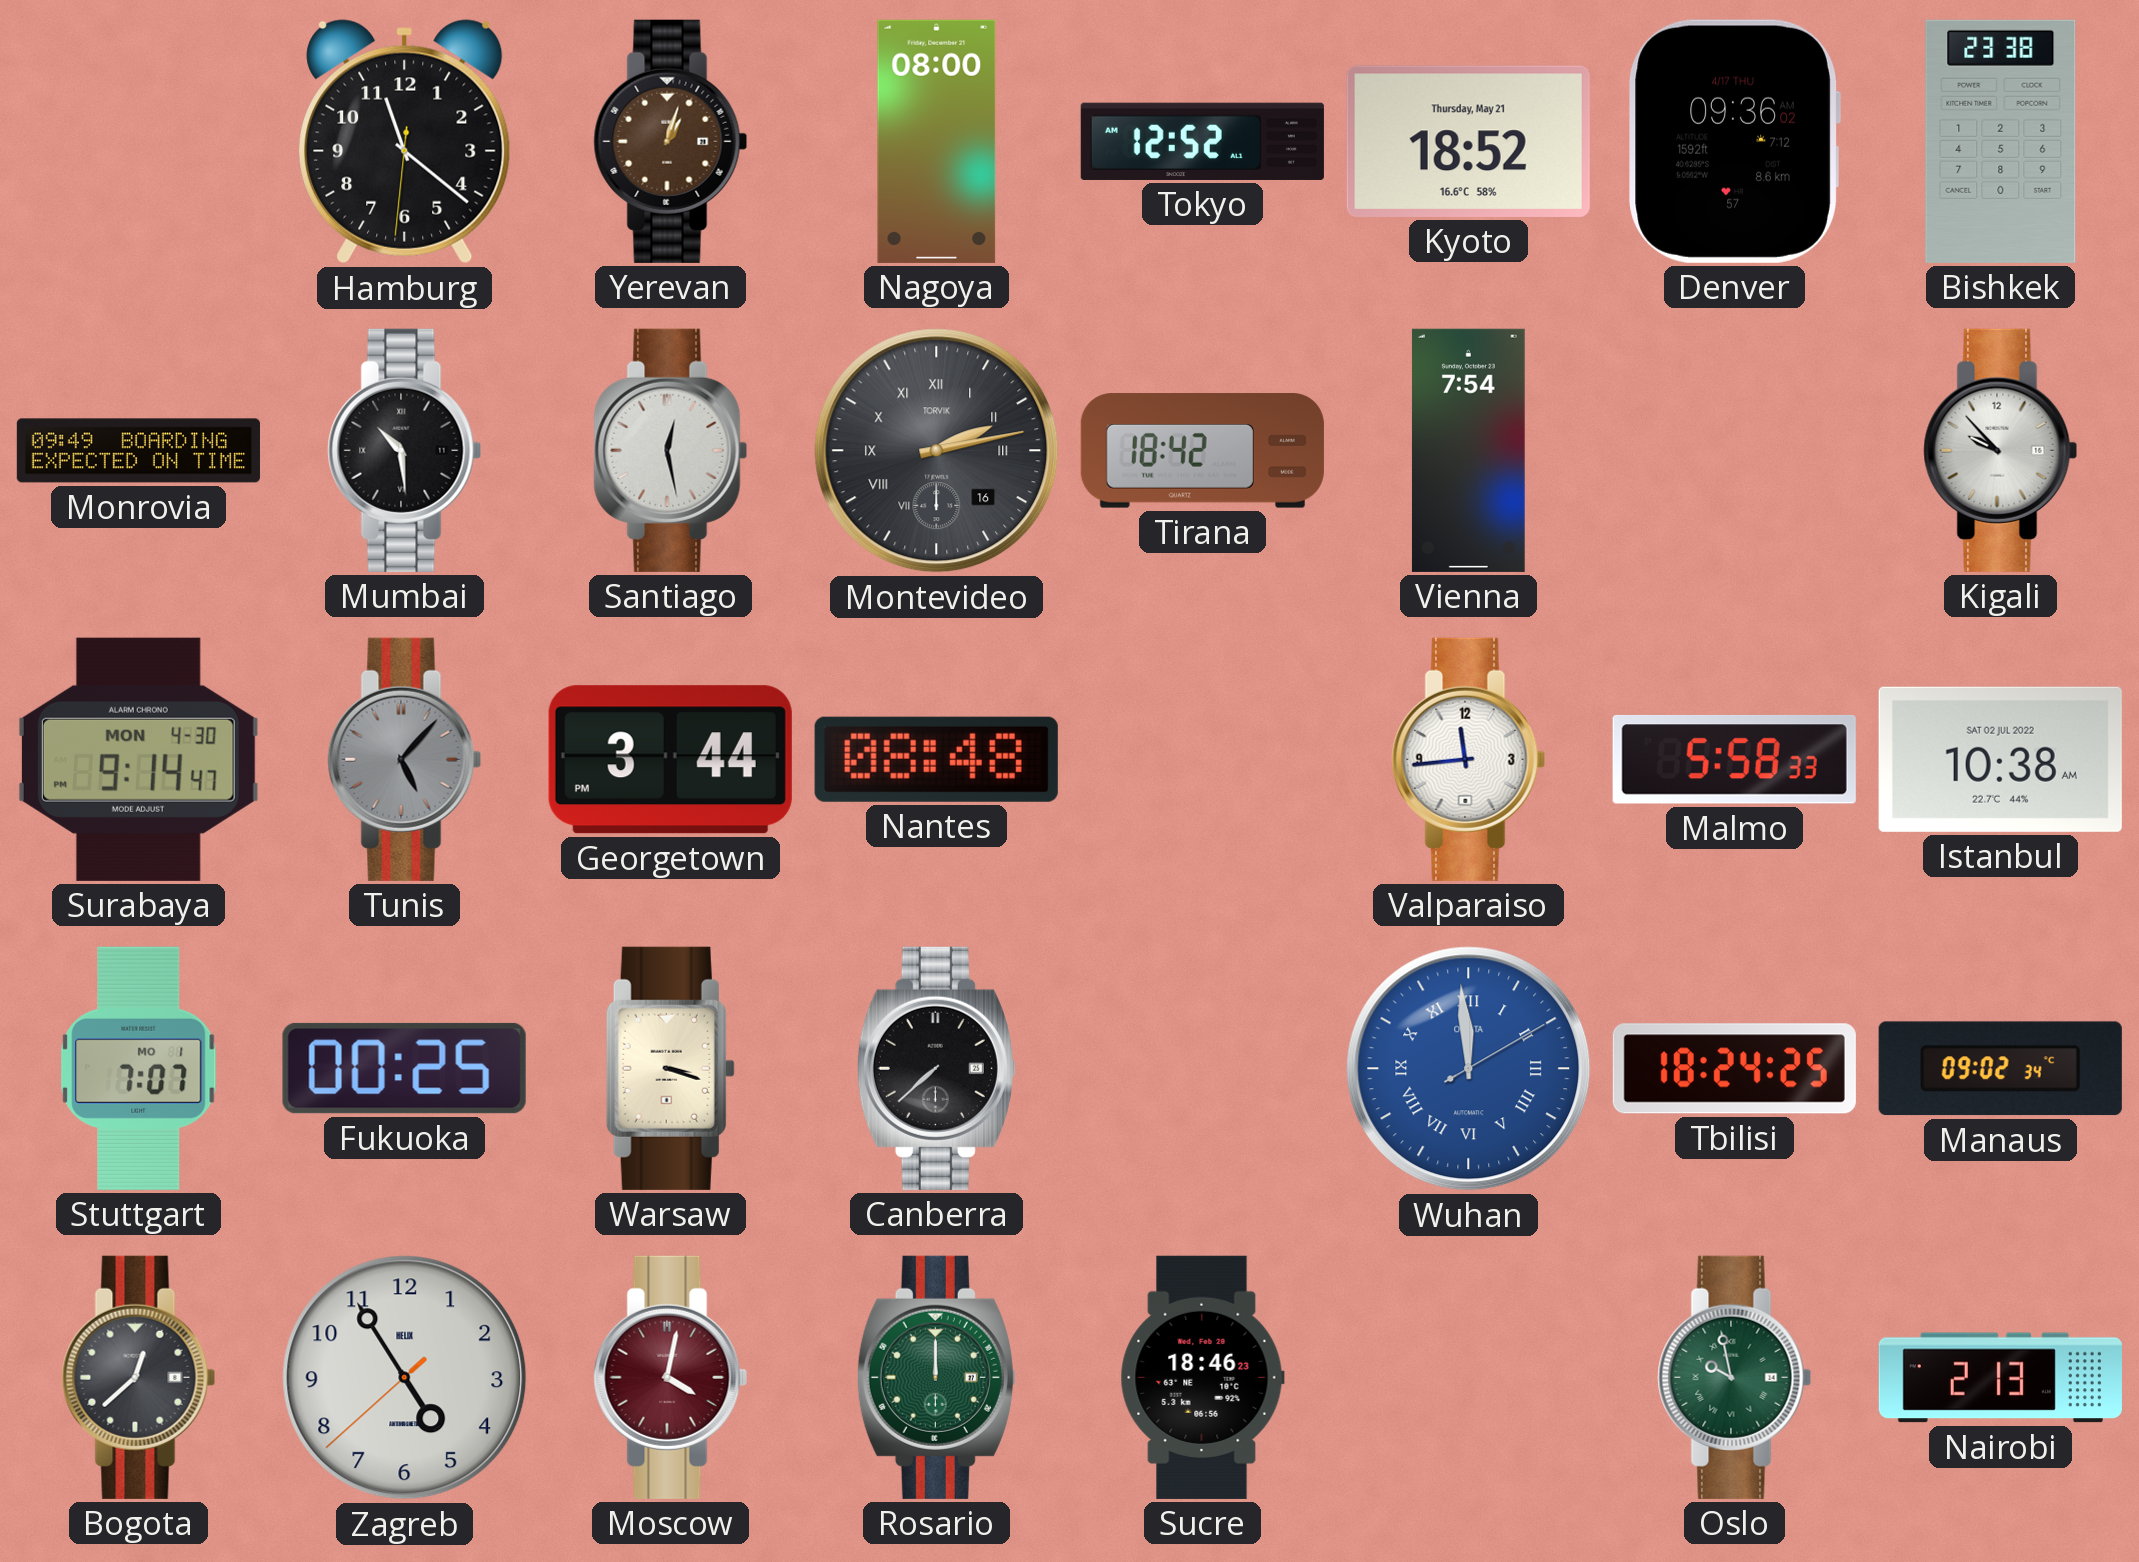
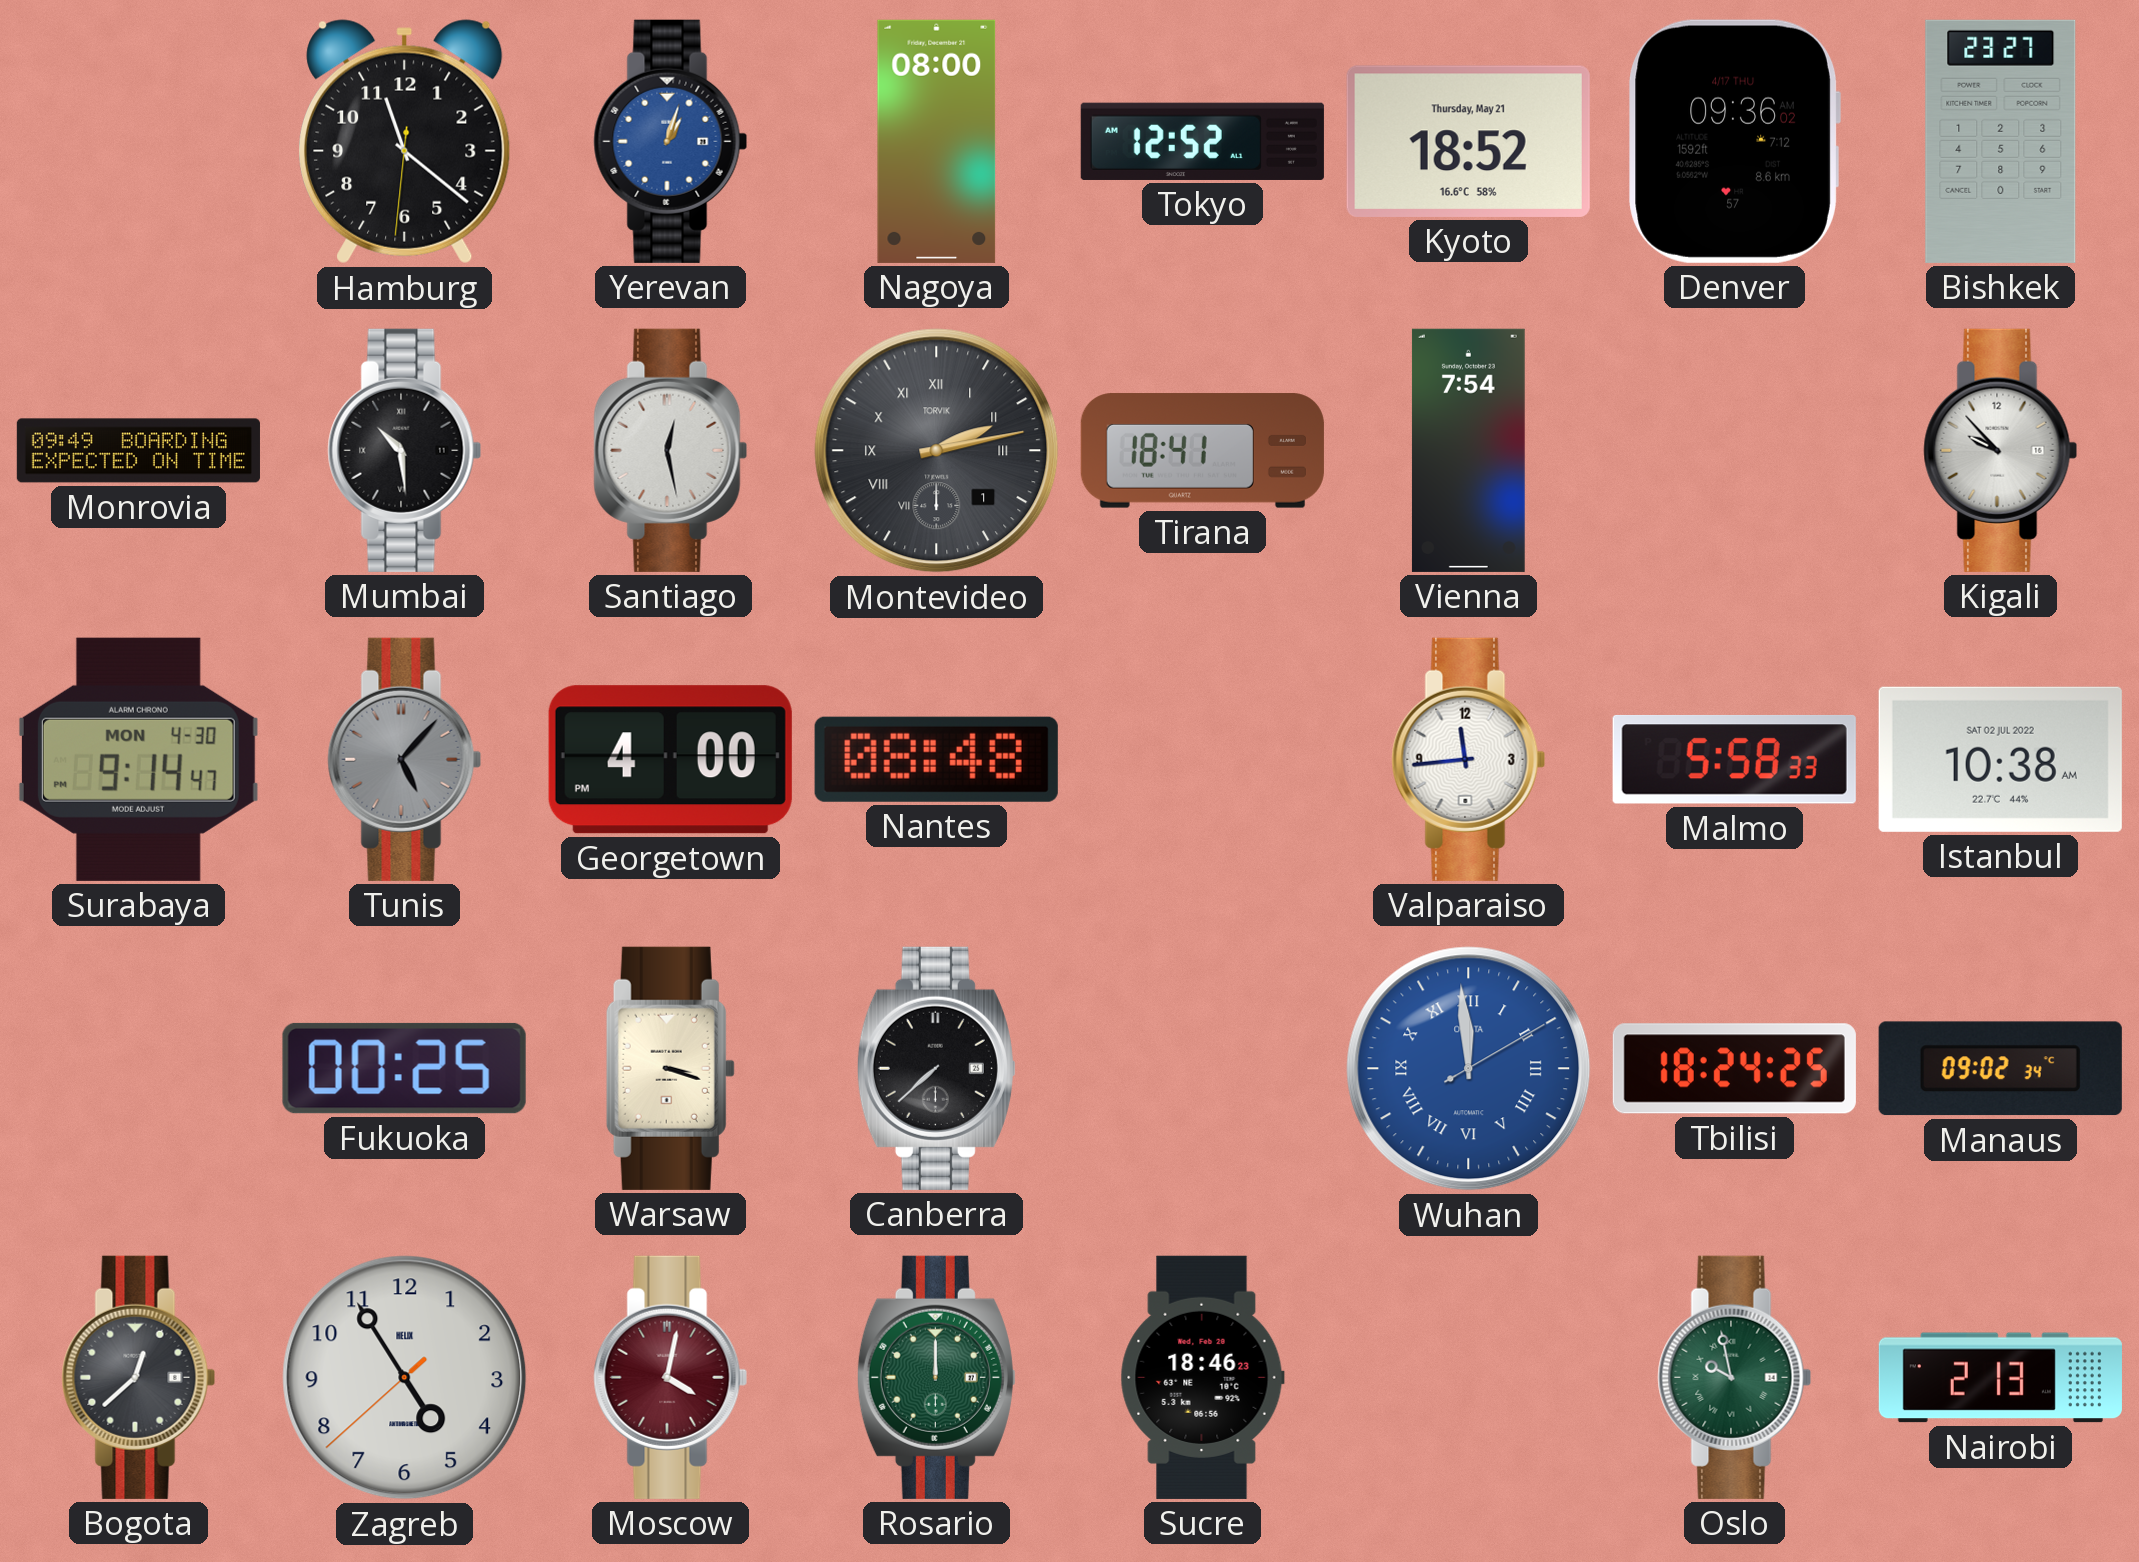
Yerevan dial: brown -> blue (671, 141)
Bishkek: 23:38 -> 23:27 (2001, 141)
Montevideo date: 16 -> 1 (937, 451)
Tirana: 18:42 -> 18:41 (1202, 451)
Georgetown: 3:44 -> 4:00 (670, 760)
Stuttgart: 7:07 -> none (139, 1068)
